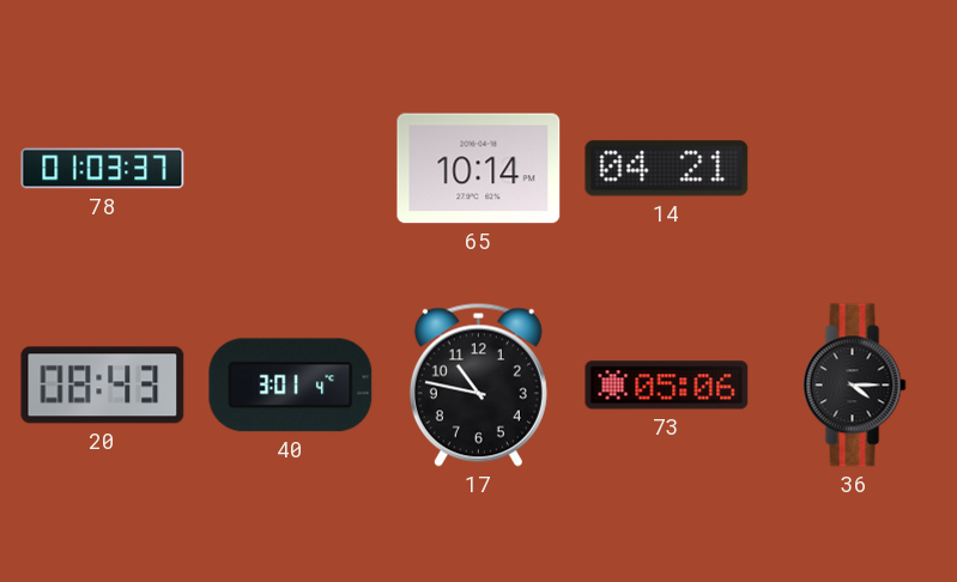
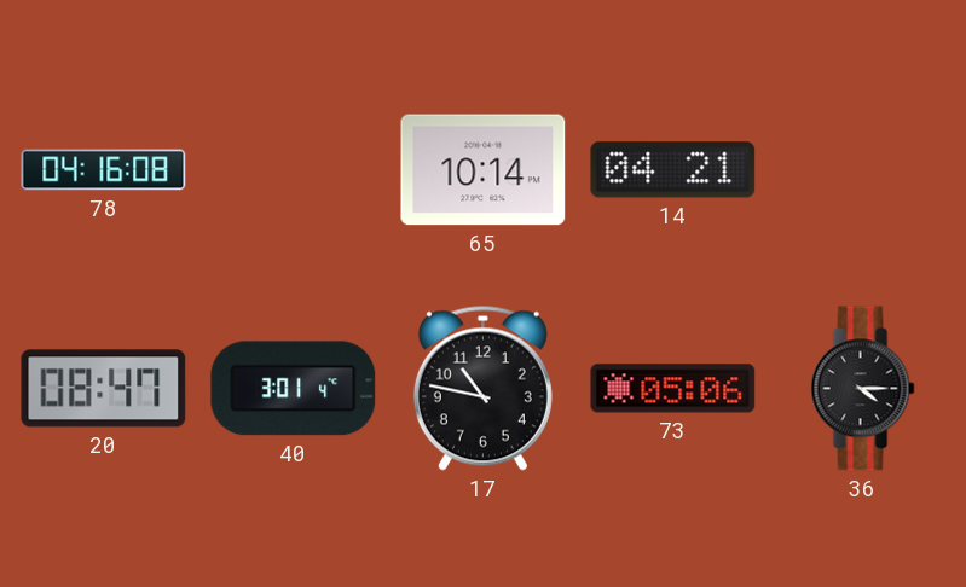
78: 01:03 -> 04:16 (104, 170)
20: 08:43 -> 08:47 (104, 389)
